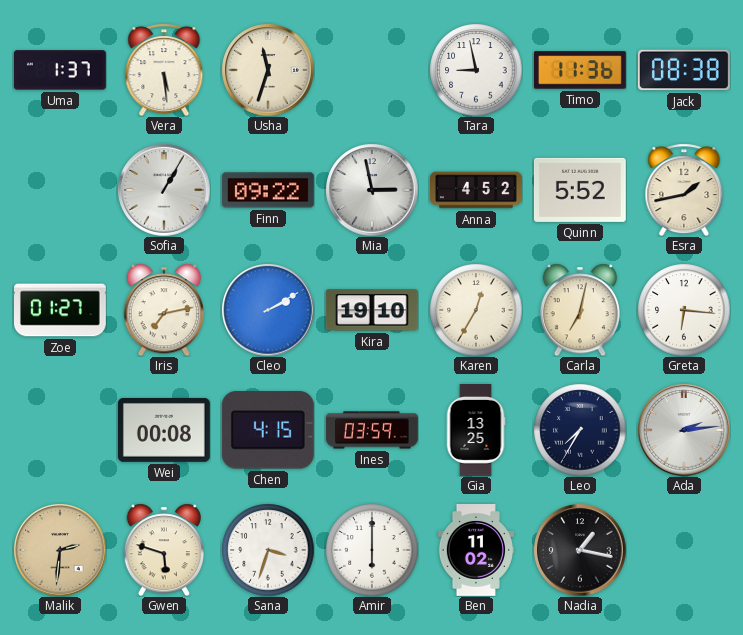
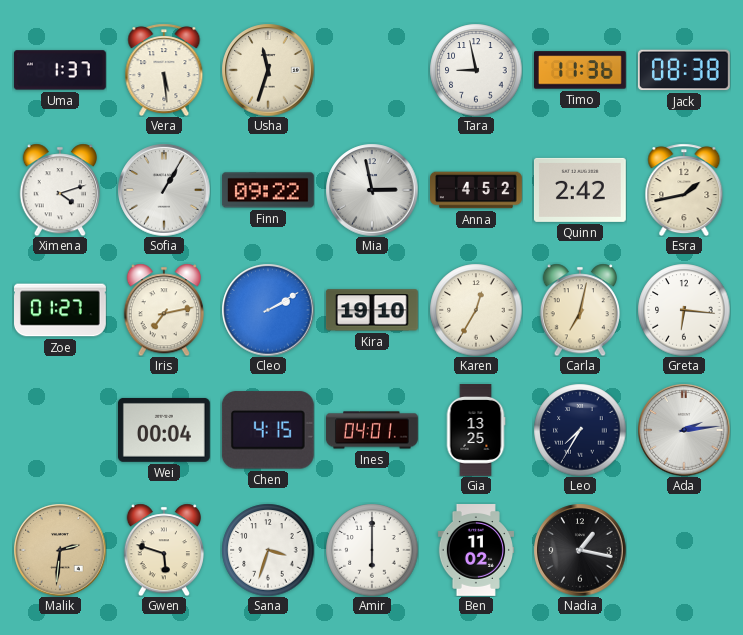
Ximena: none -> 4:12 (60, 190)
Quinn: 5:52 -> 2:42 (580, 190)
Wei: 00:08 -> 00:04 (164, 430)
Ines: 03:59 -> 04:01 (372, 430)
